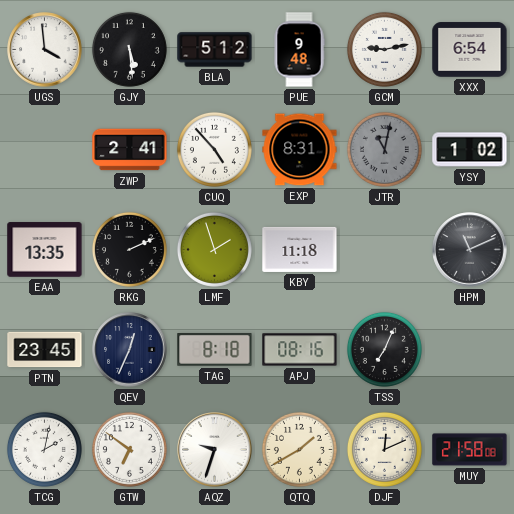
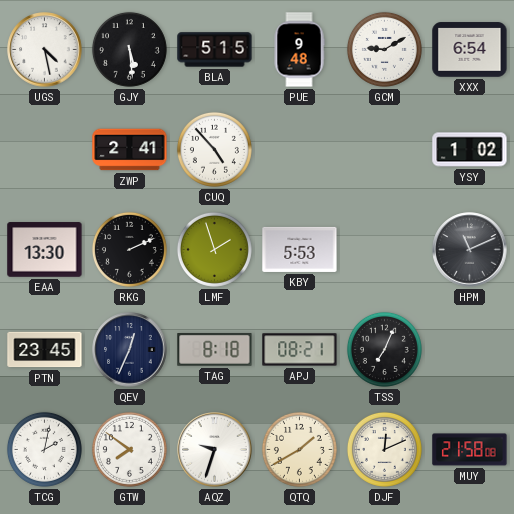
UGS: 3:59 -> 4:28 (45, 50)
BLA: 5:12 -> 5:15 (215, 50)
GCM: 9:13 -> 9:10 (384, 49)
EXP: 8:31 -> none (300, 150)
JTR: 11:02 -> none (384, 149)
EAA: 13:35 -> 13:30 (45, 250)
KBY: 11:18 -> 5:53 (300, 249)
APJ: 08:16 -> 08:21 (300, 350)
GTW: 6:51 -> 7:51 (129, 449)
